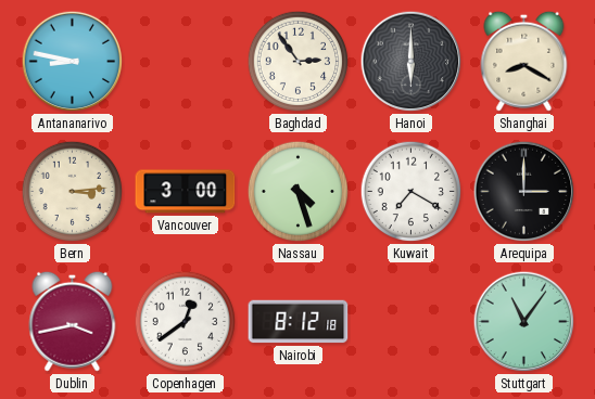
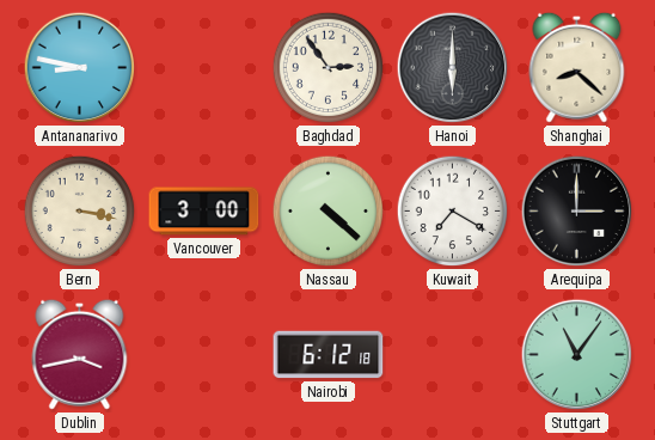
Shanghai: 8:20 -> 8:22 (577, 67)
Bern: 3:14 -> 3:17 (80, 212)
Nassau: 4:27 -> 4:22 (329, 212)
Copenhagen: 12:39 -> none (186, 322)
Nairobi: 8:12 -> 6:12 (329, 355)
